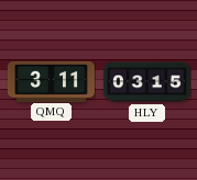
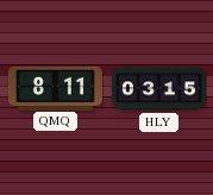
QMQ: 3:11 -> 8:11 (55, 88)
